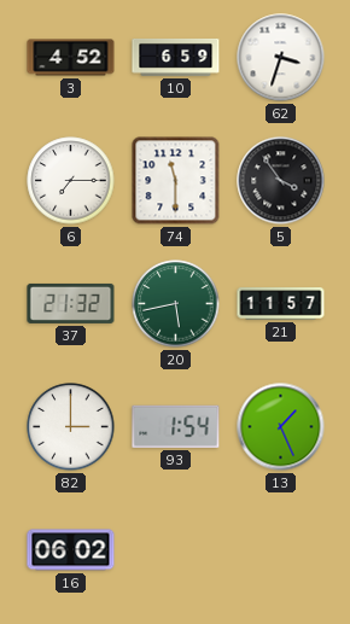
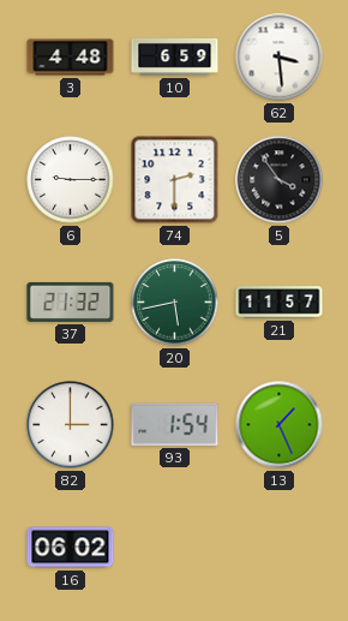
3: 4:52 -> 4:48 (71, 58)
62: 3:33 -> 3:29 (280, 58)
6: 7:15 -> 9:15 (71, 180)
74: 11:30 -> 2:30 (175, 180)
